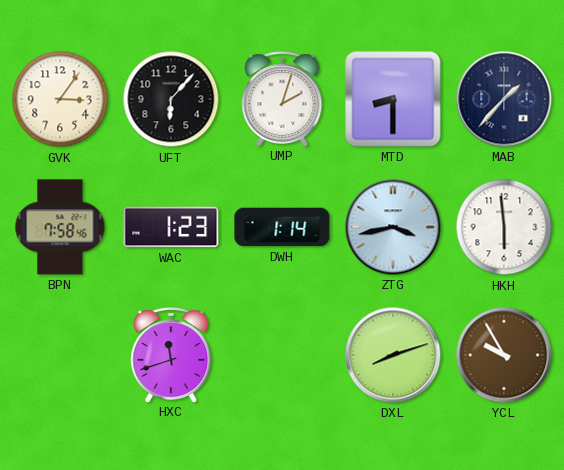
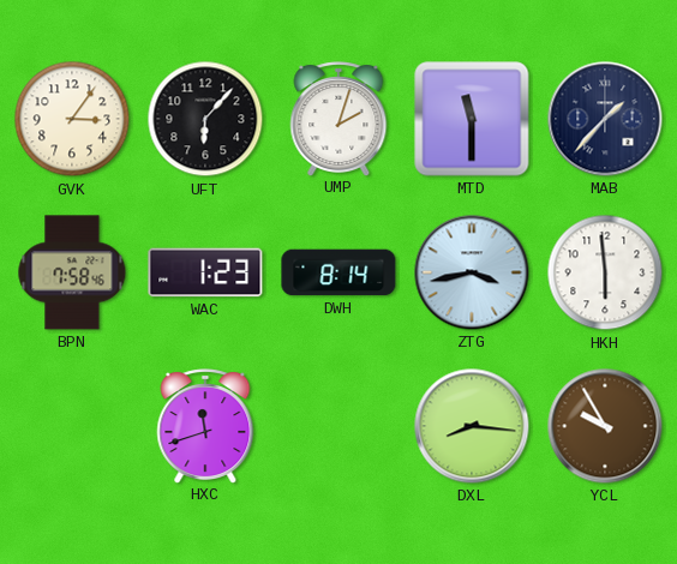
MTD: 8:30 -> 11:30 (472, 119)
DWH: 1:14 -> 8:14 (338, 272)
DXL: 8:12 -> 8:16 (472, 426)
